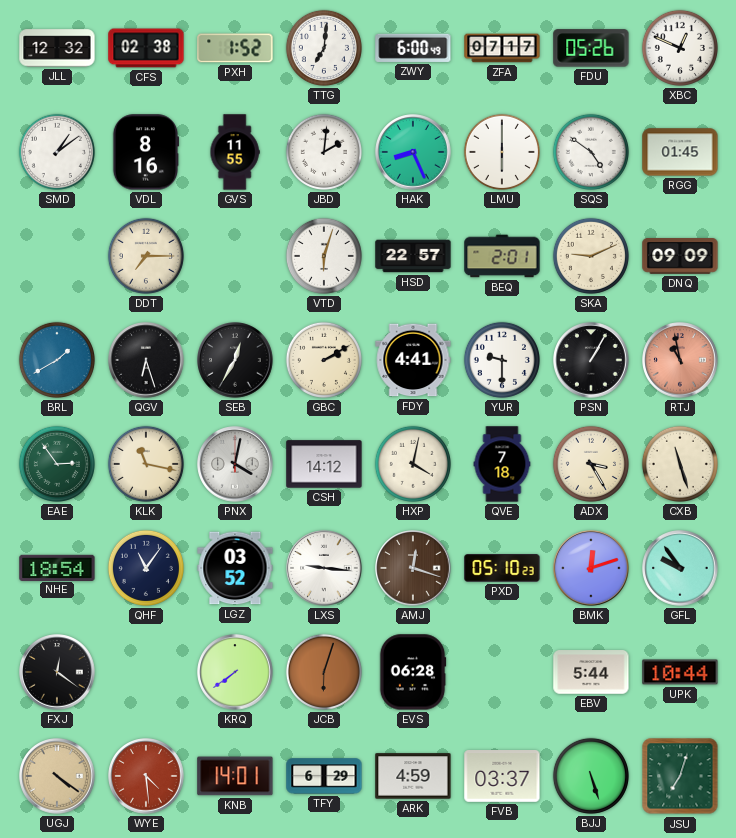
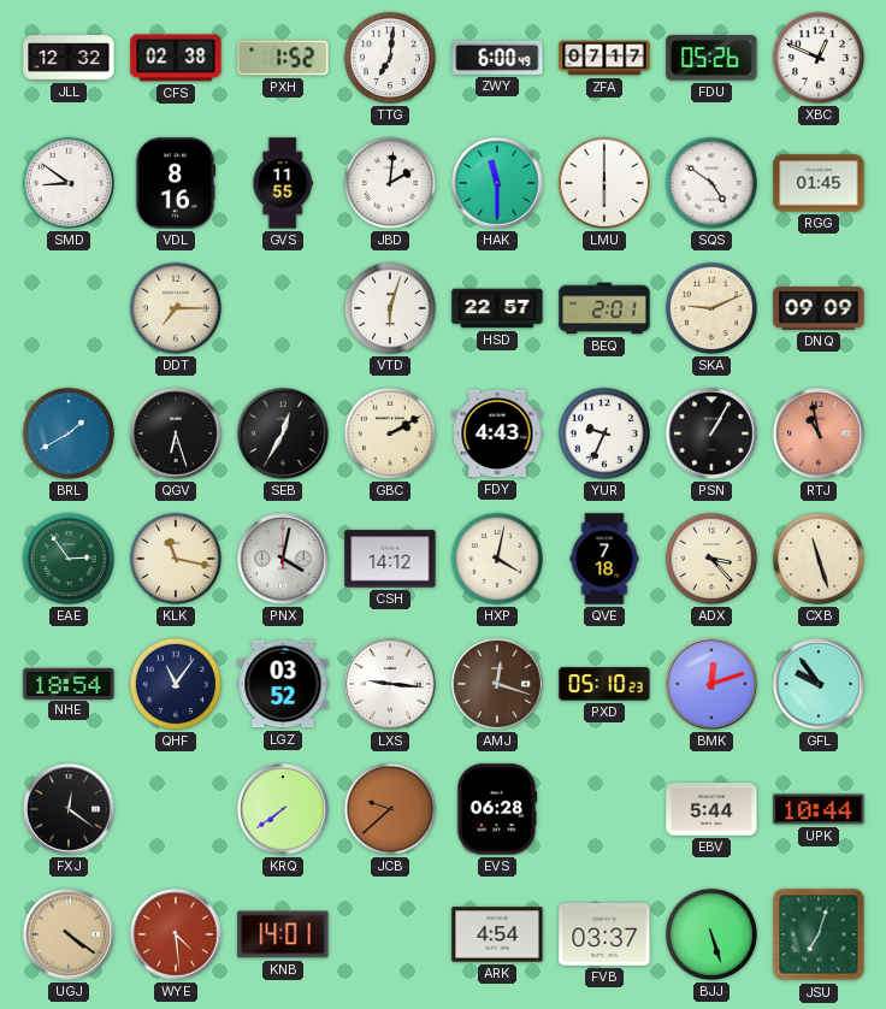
SMD: 1:09 -> 8:51 (69, 183)
HAK: 8:26 -> 11:30 (497, 183)
FDY: 4:41 -> 4:43 (497, 433)
YUR: 9:30 -> 9:34 (604, 433)
ADX: 3:25 -> 3:23 (711, 559)
JCB: 6:03 -> 9:38 (390, 809)
TFY: 6:29 -> none (324, 776)
ARK: 4:59 -> 4:54 (497, 934)
